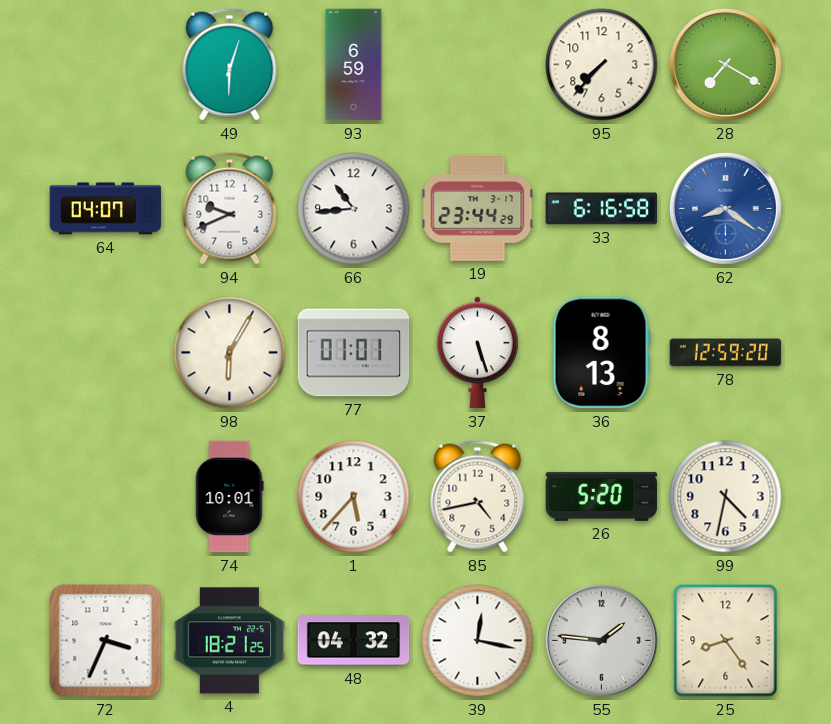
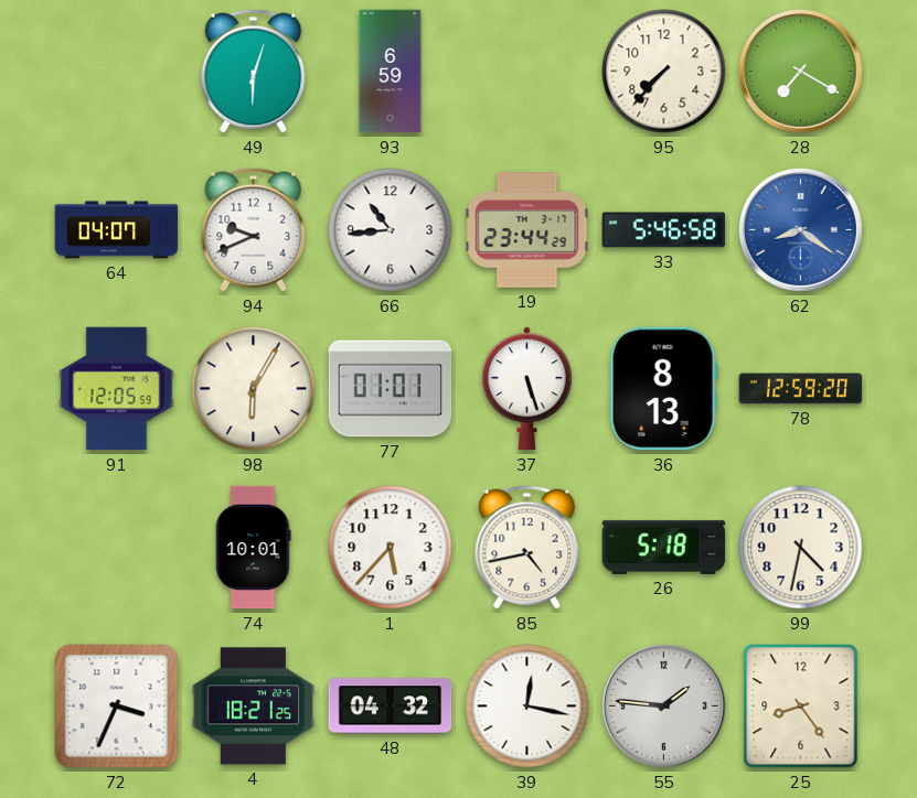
33: 6:16 -> 5:46 (664, 230)
91: none -> 12:05 (117, 389)
26: 5:20 -> 5:18 (664, 547)
